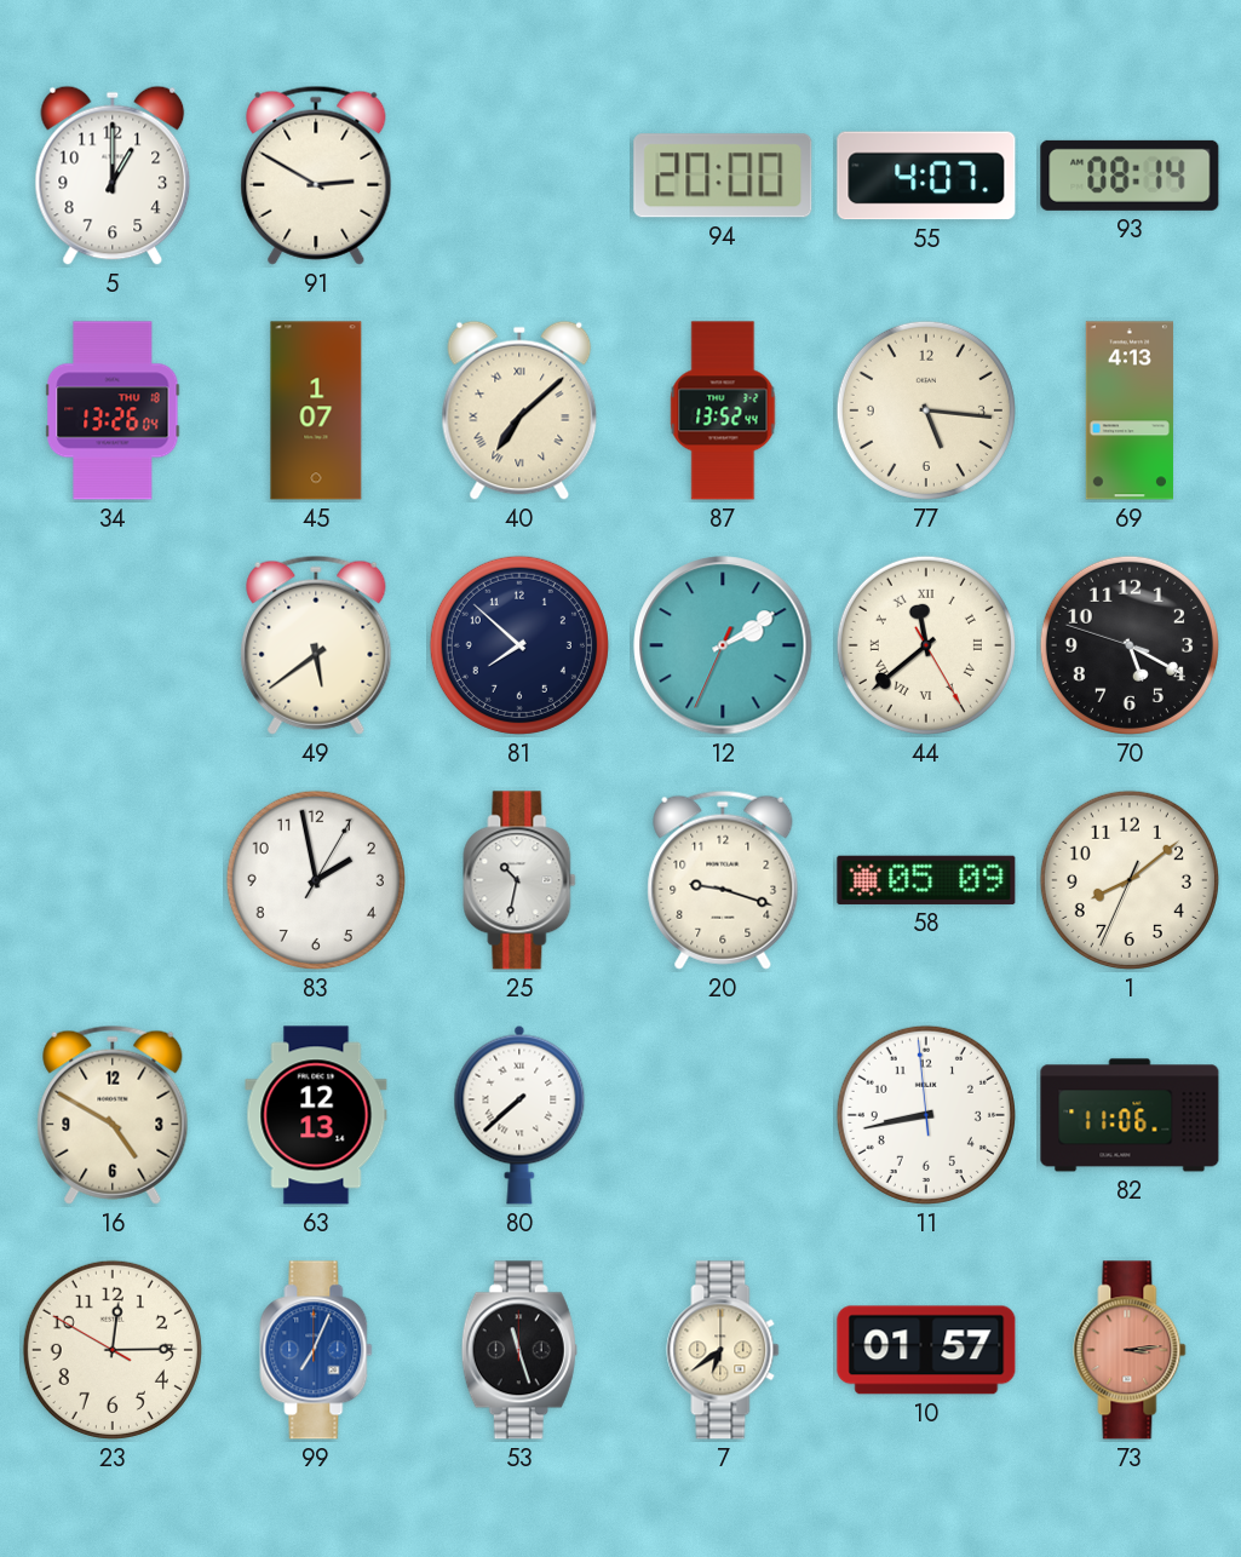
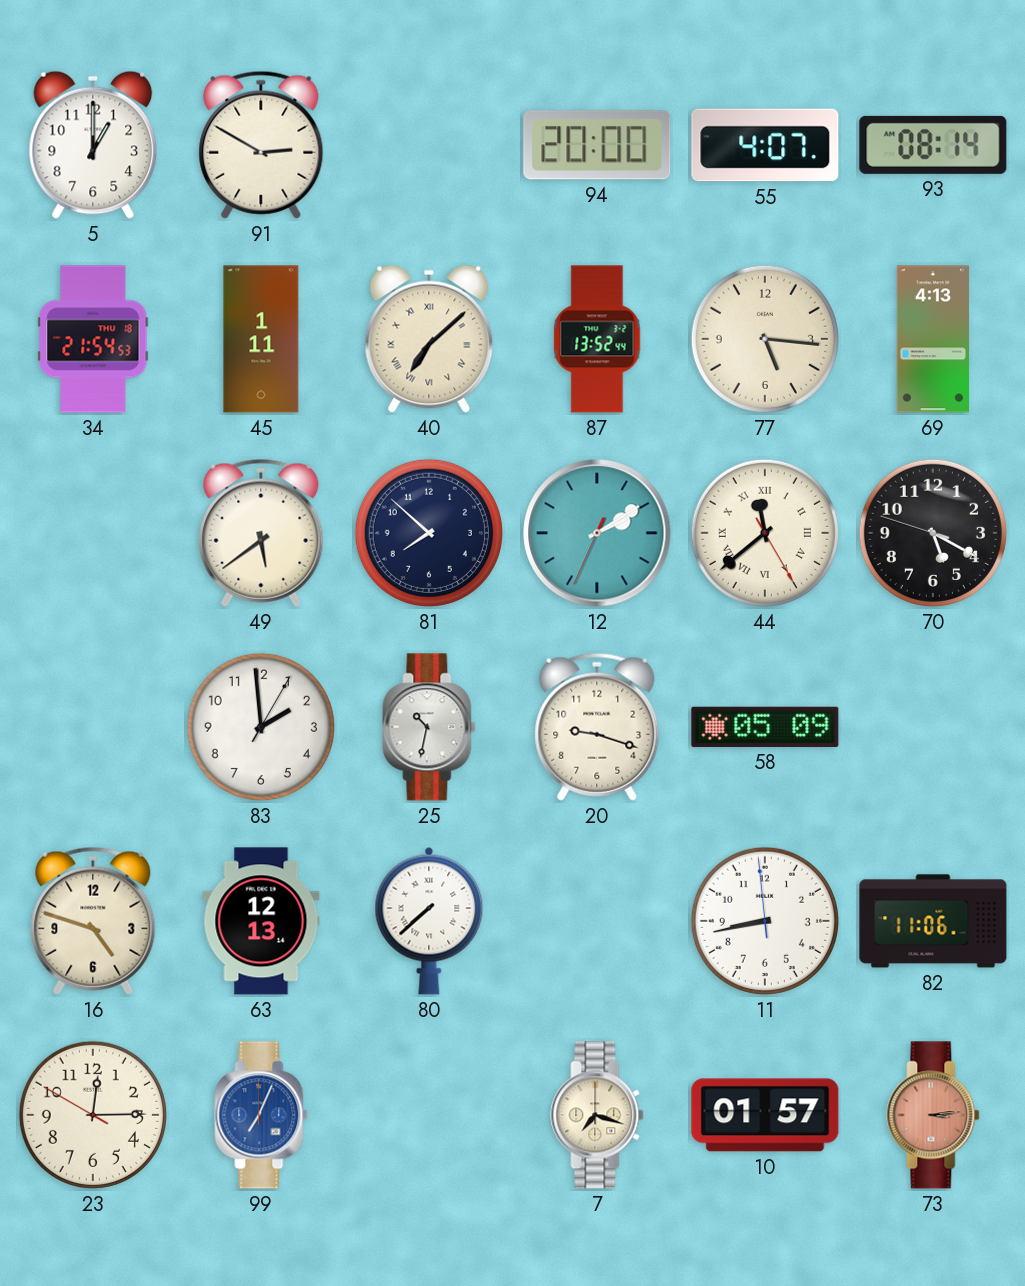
34: 13:26 -> 21:54 (93, 339)
45: 1:07 -> 1:11 (261, 339)
83: 1:58 -> 1:59 (261, 727)
1: 8:08 -> none (1130, 880)
16: 4:50 -> 4:48 (93, 921)
53: 11:27 -> none (519, 1350)
7: 6:39 -> 7:18 (597, 1115)
